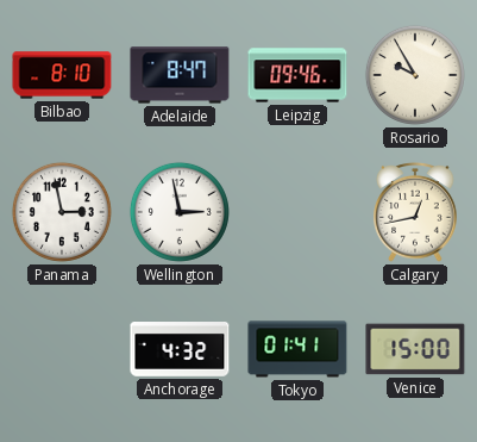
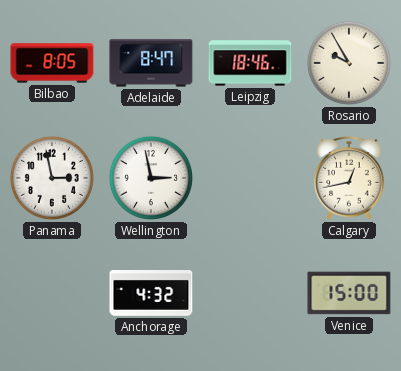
Bilbao: 8:10 -> 8:05 (52, 63)
Leipzig: 09:46 -> 18:46 (250, 63)
Tokyo: 01:41 -> none (297, 349)
